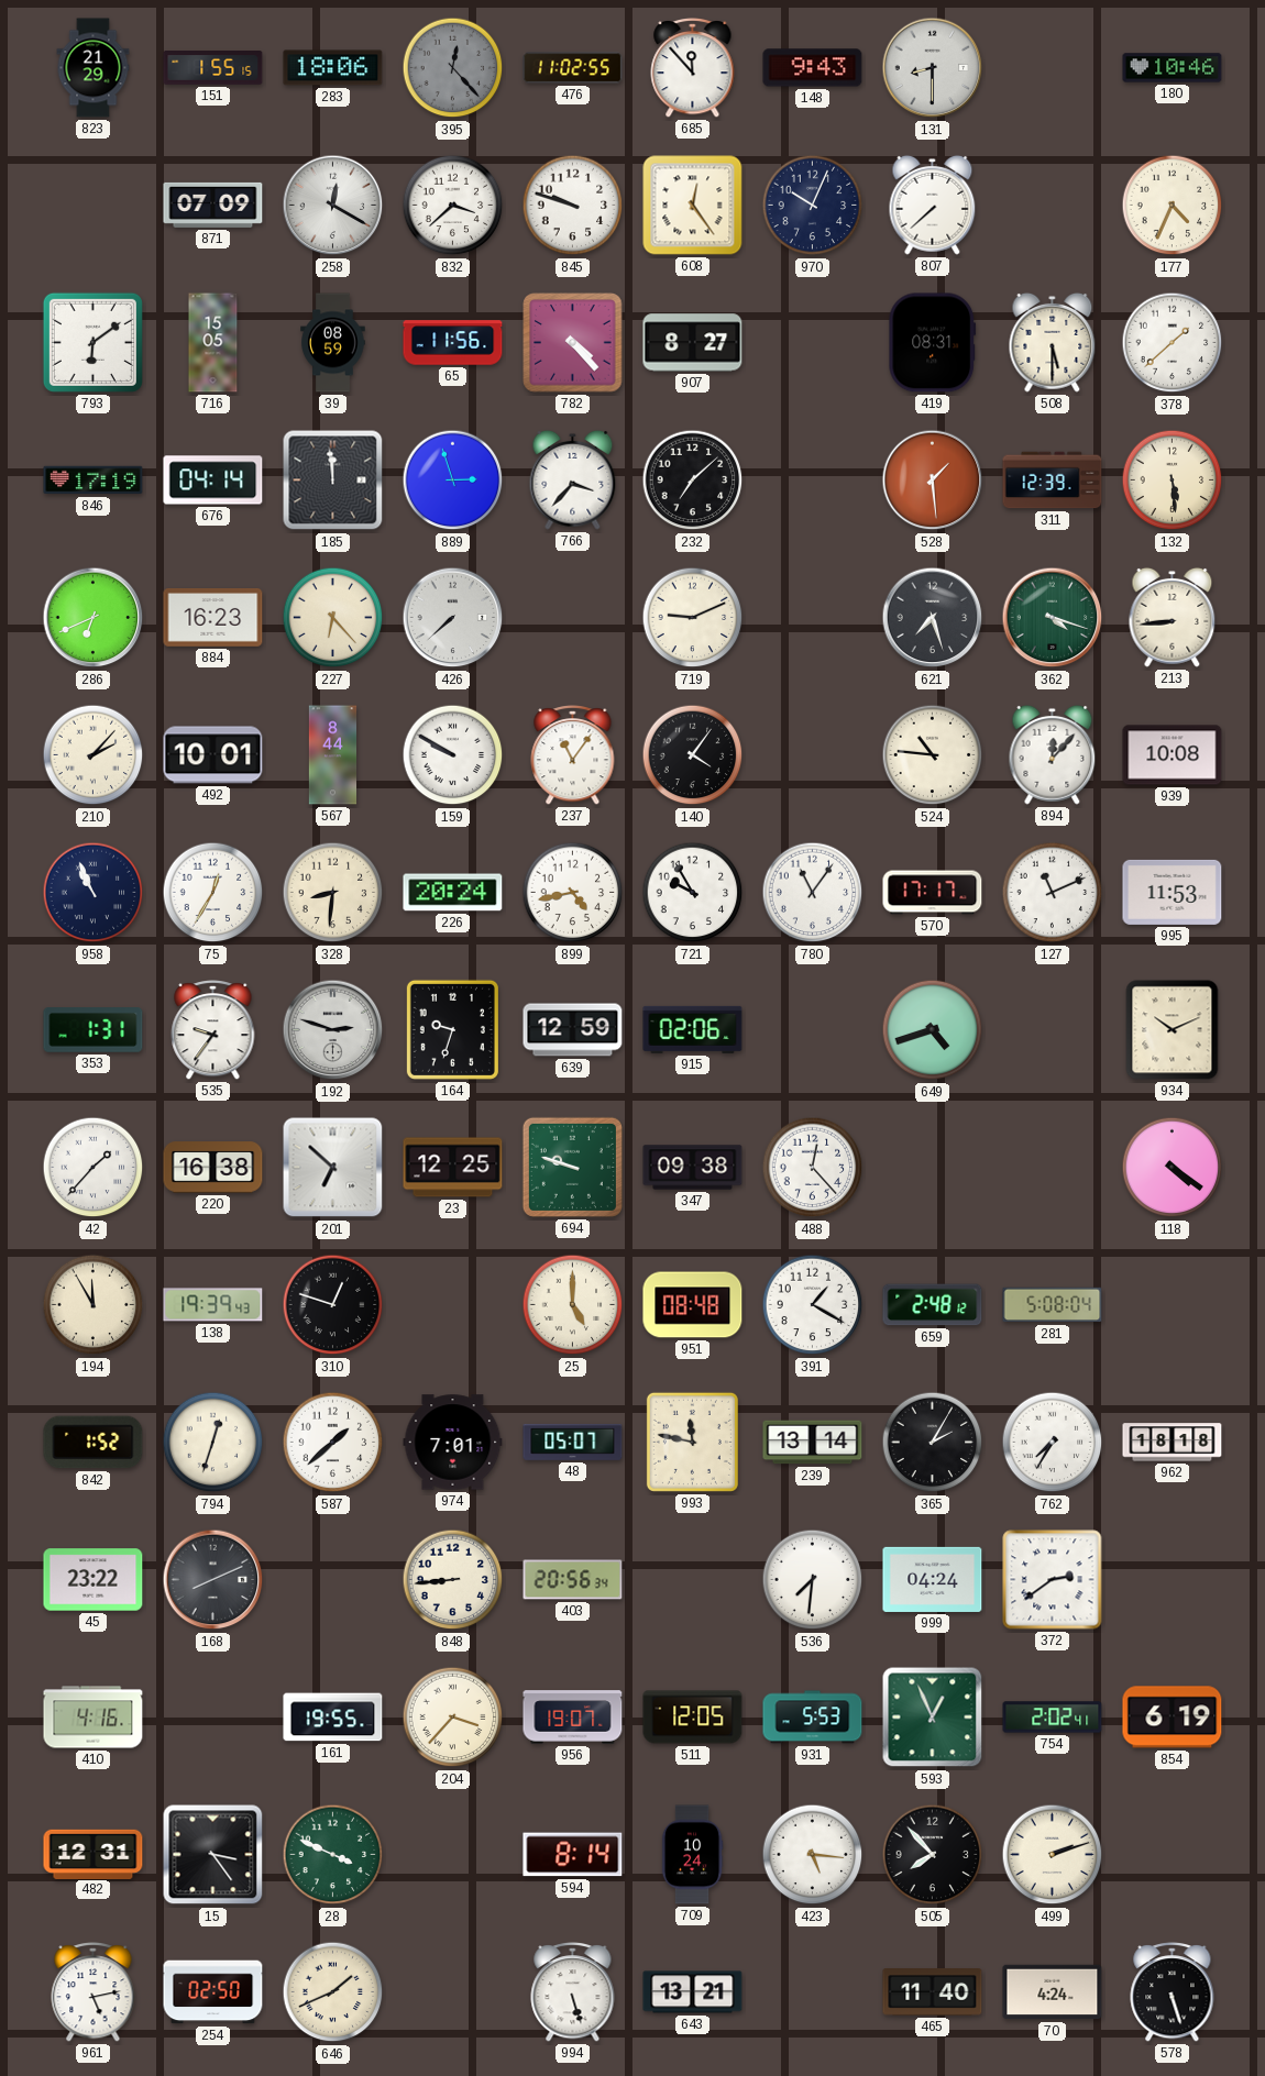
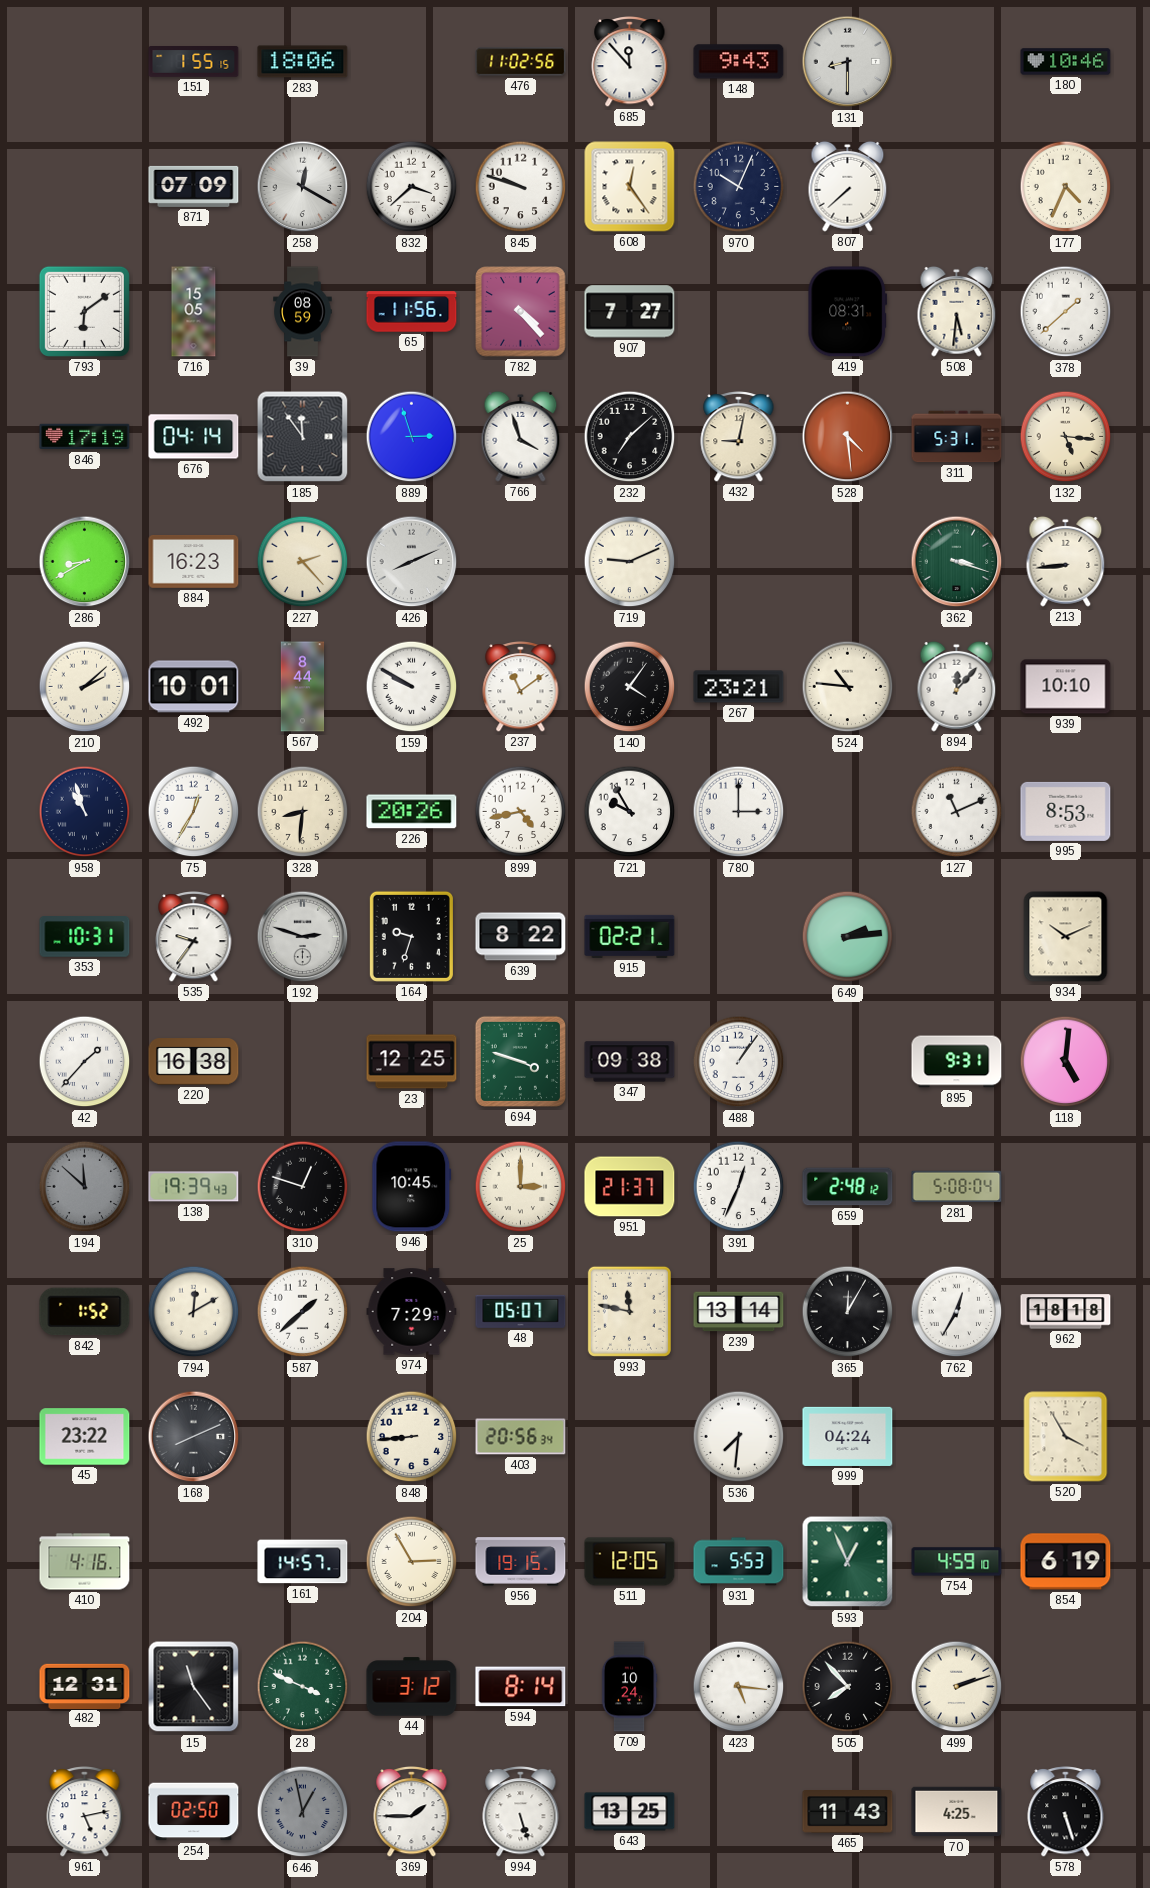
823: 21:29 -> none (94, 68)
395: 12:23 -> none (453, 68)
476: 11:02:55 -> 11:02:56 (521, 62)
907: 8:27 -> 7:27 (630, 312)
508: 5:30 -> 5:31 (957, 311)
185: 11:59 -> 11:54 (303, 437)
766: 3:37 -> 3:57 (521, 436)
432: none -> 9:02 (739, 437)
528: 1:29 -> 4:29 (848, 437)
311: 12:39 -> 5:31 (957, 437)
132: 5:29 -> 5:16 (1066, 437)
286: 6:41 -> 8:40 (85, 562)
227: 6:23 -> 2:23 (303, 562)
426: 7:38 -> 8:11 (412, 562)
621: 7:27 -> none (933, 618)
362: 4:18 -> 3:18 (957, 562)
210: 2:07 -> 2:08 (85, 687)
237: 11:06 -> 11:09 (521, 687)
267: none -> 23:21 (739, 687)
939: 10:08 -> 10:10 (1066, 687)
958: 10:56 -> 10:57 (85, 812)
226: 20:24 -> 20:26 (412, 812)
780: 11:06 -> 3:00 (739, 812)
570: 17:17 -> none (933, 893)
995: 11:53 -> 8:53 (1066, 811)
353: 1:31 -> 10:31 (85, 937)
639: 12:59 -> 8:22 (521, 937)
915: 02:06 -> 02:21 (630, 936)
649: 4:42 -> 2:14 (848, 937)
201: 6:52 -> none (333, 1168)
694: 9:48 -> 3:48 (520, 1061)
488: 12:23 -> 1:06 (739, 1062)
895: none -> 9:31 (957, 1062)
118: 4:21 -> 5:01 (1066, 1062)
194: 11:55 -> 11:52 (85, 1187)
194 dial: cream -> grey (85, 1187)
946: none -> 10:45 (412, 1187)
25: 5:00 -> 3:00 (521, 1187)
951: 08:48 -> 21:37 (630, 1187)
391: 1:20 -> 12:34 (739, 1187)
794: 12:33 -> 12:10 (194, 1312)
974: 7:01 -> 7:29 (412, 1312)
365: 2:05 -> 12:05 (848, 1312)
762: 7:35 -> 12:35 (957, 1312)
372: 2:39 -> none (1053, 1580)
520: none -> 3:55 (1066, 1437)
161: 19:55 -> 14:57 (303, 1562)
204: 3:37 -> 2:55 (412, 1562)
956: 19:07 -> 19:15 (521, 1562)
754: 2:02 -> 4:59 (957, 1562)
15: 3:24 -> 11:24 (194, 1687)
44: none -> 3:12 (412, 1687)
646: 1:41 -> 12:58 (303, 1812)
646 dial: cream -> grey (303, 1812)
369: none -> 1:45 (412, 1812)
643: 13:21 -> 13:25 (630, 1812)
465: 11:40 -> 11:43 (848, 1812)
70: 4:24 -> 4:25 (957, 1812)
